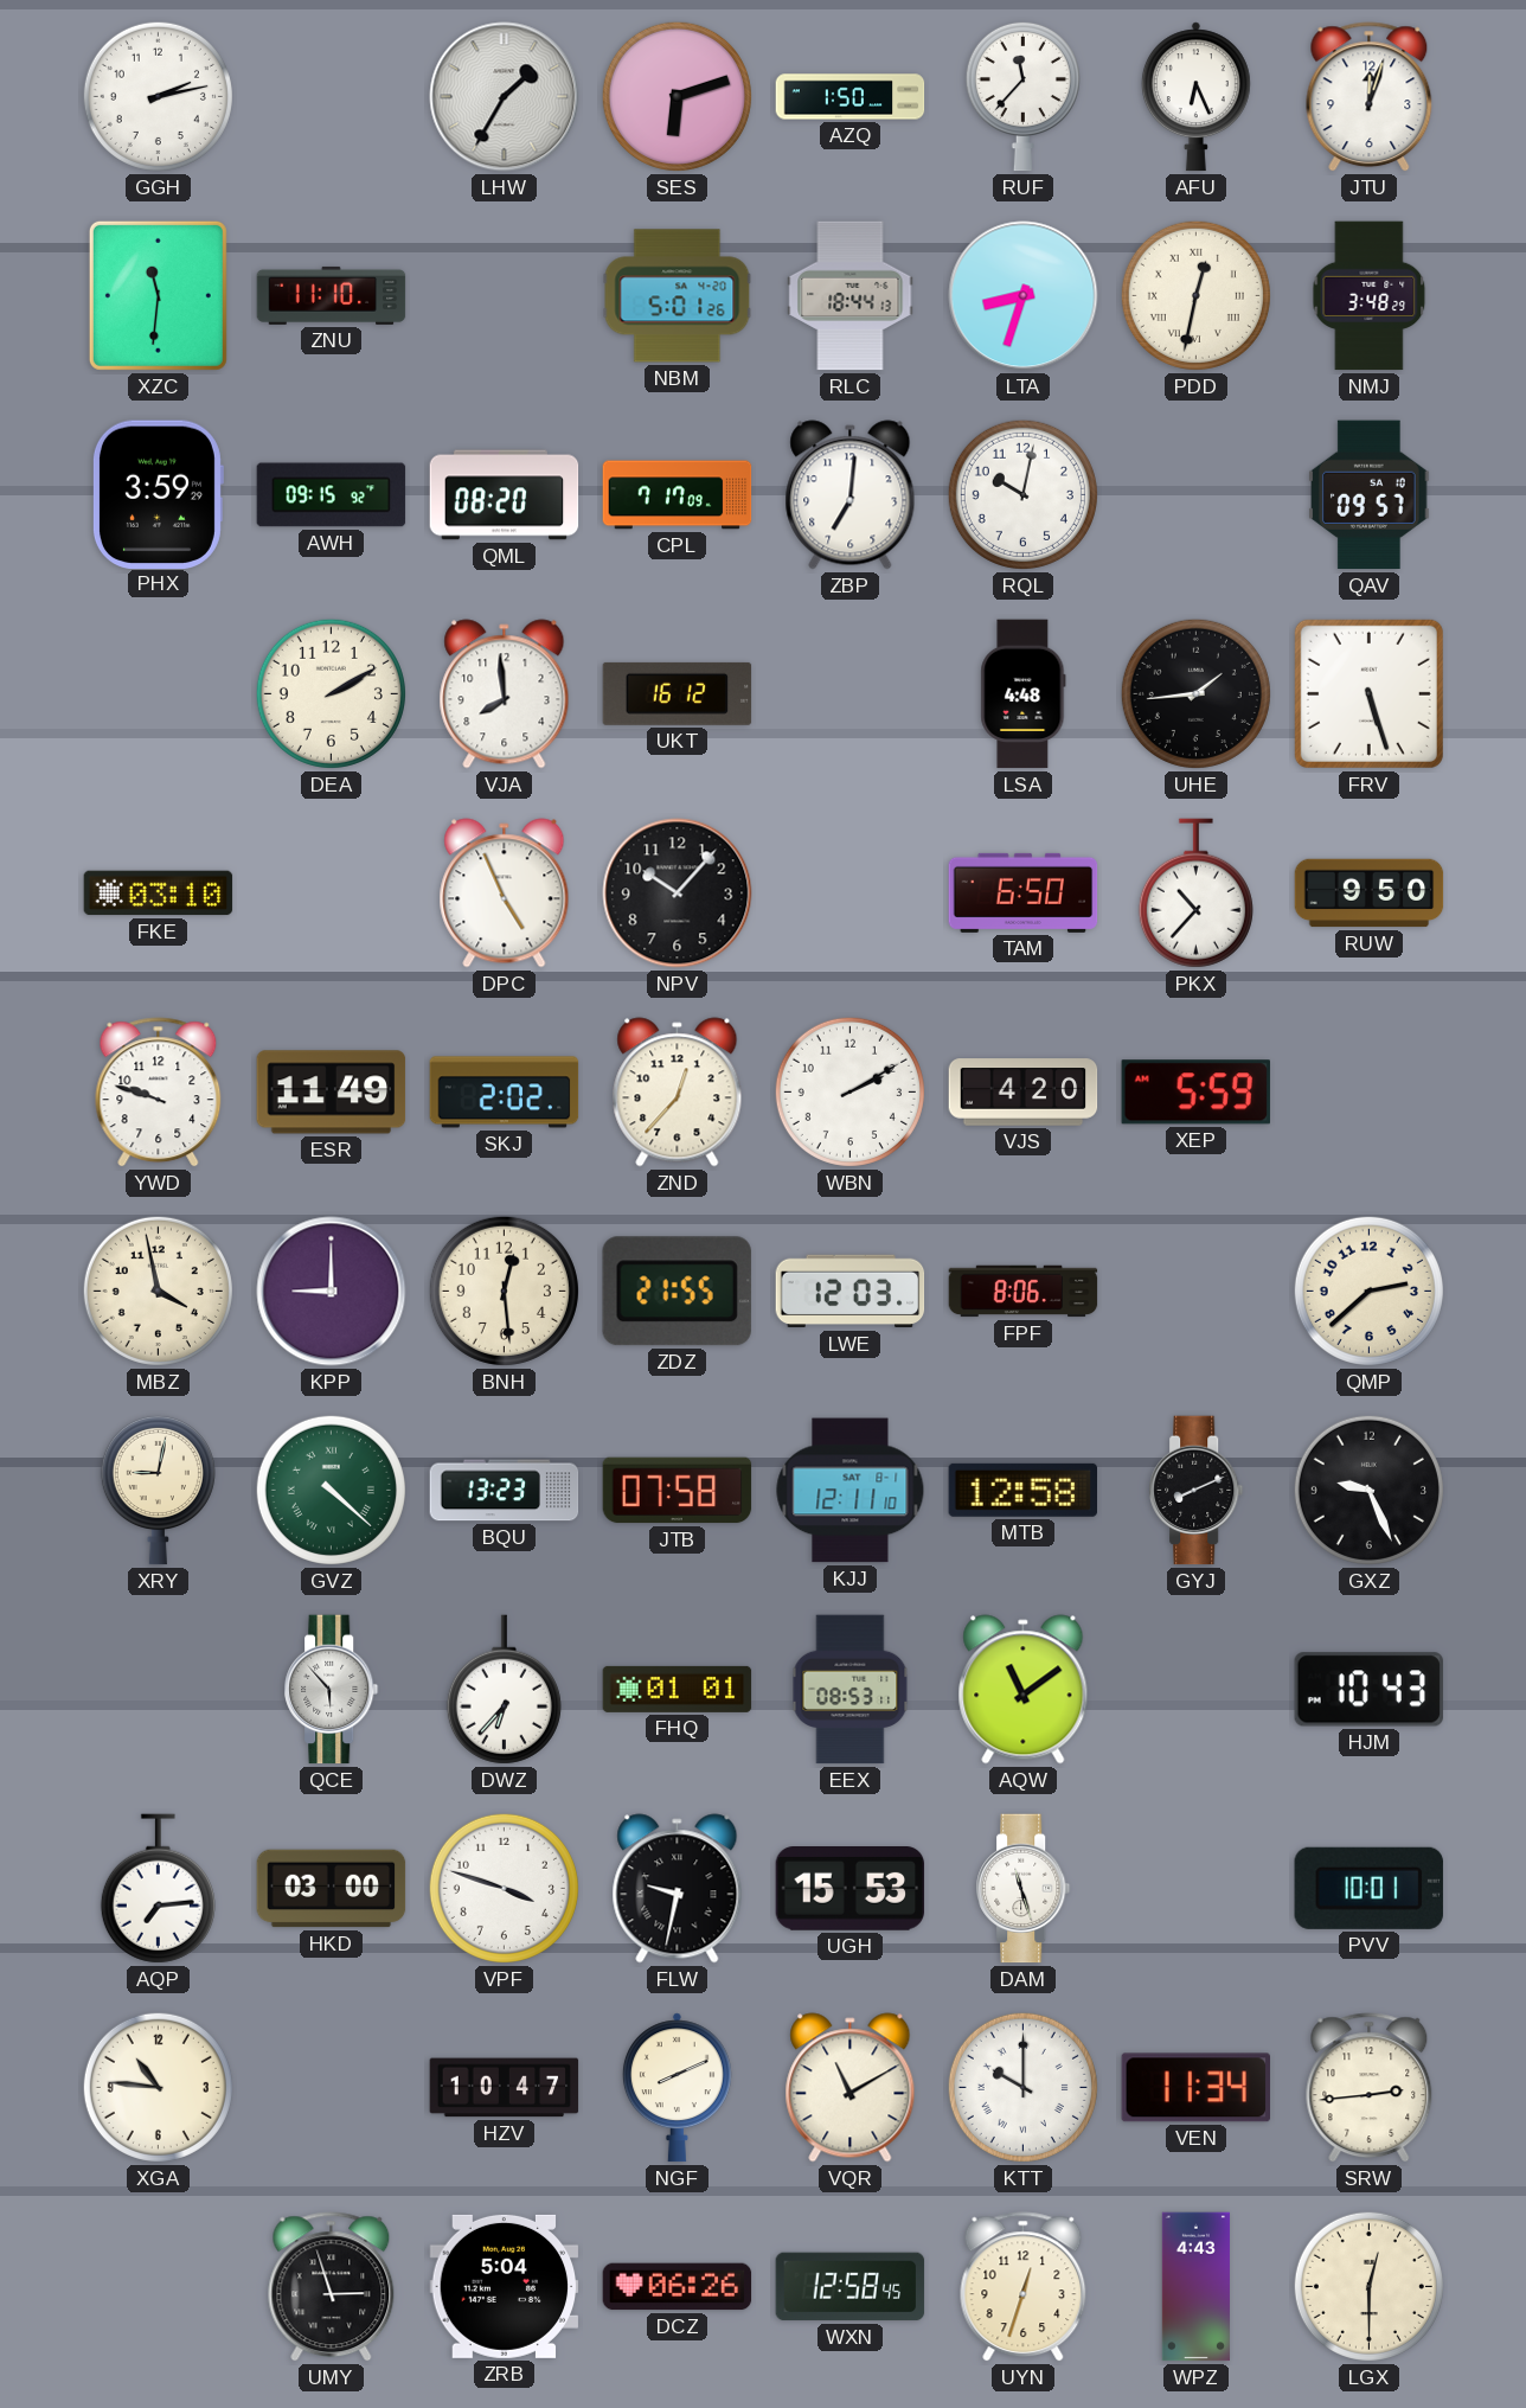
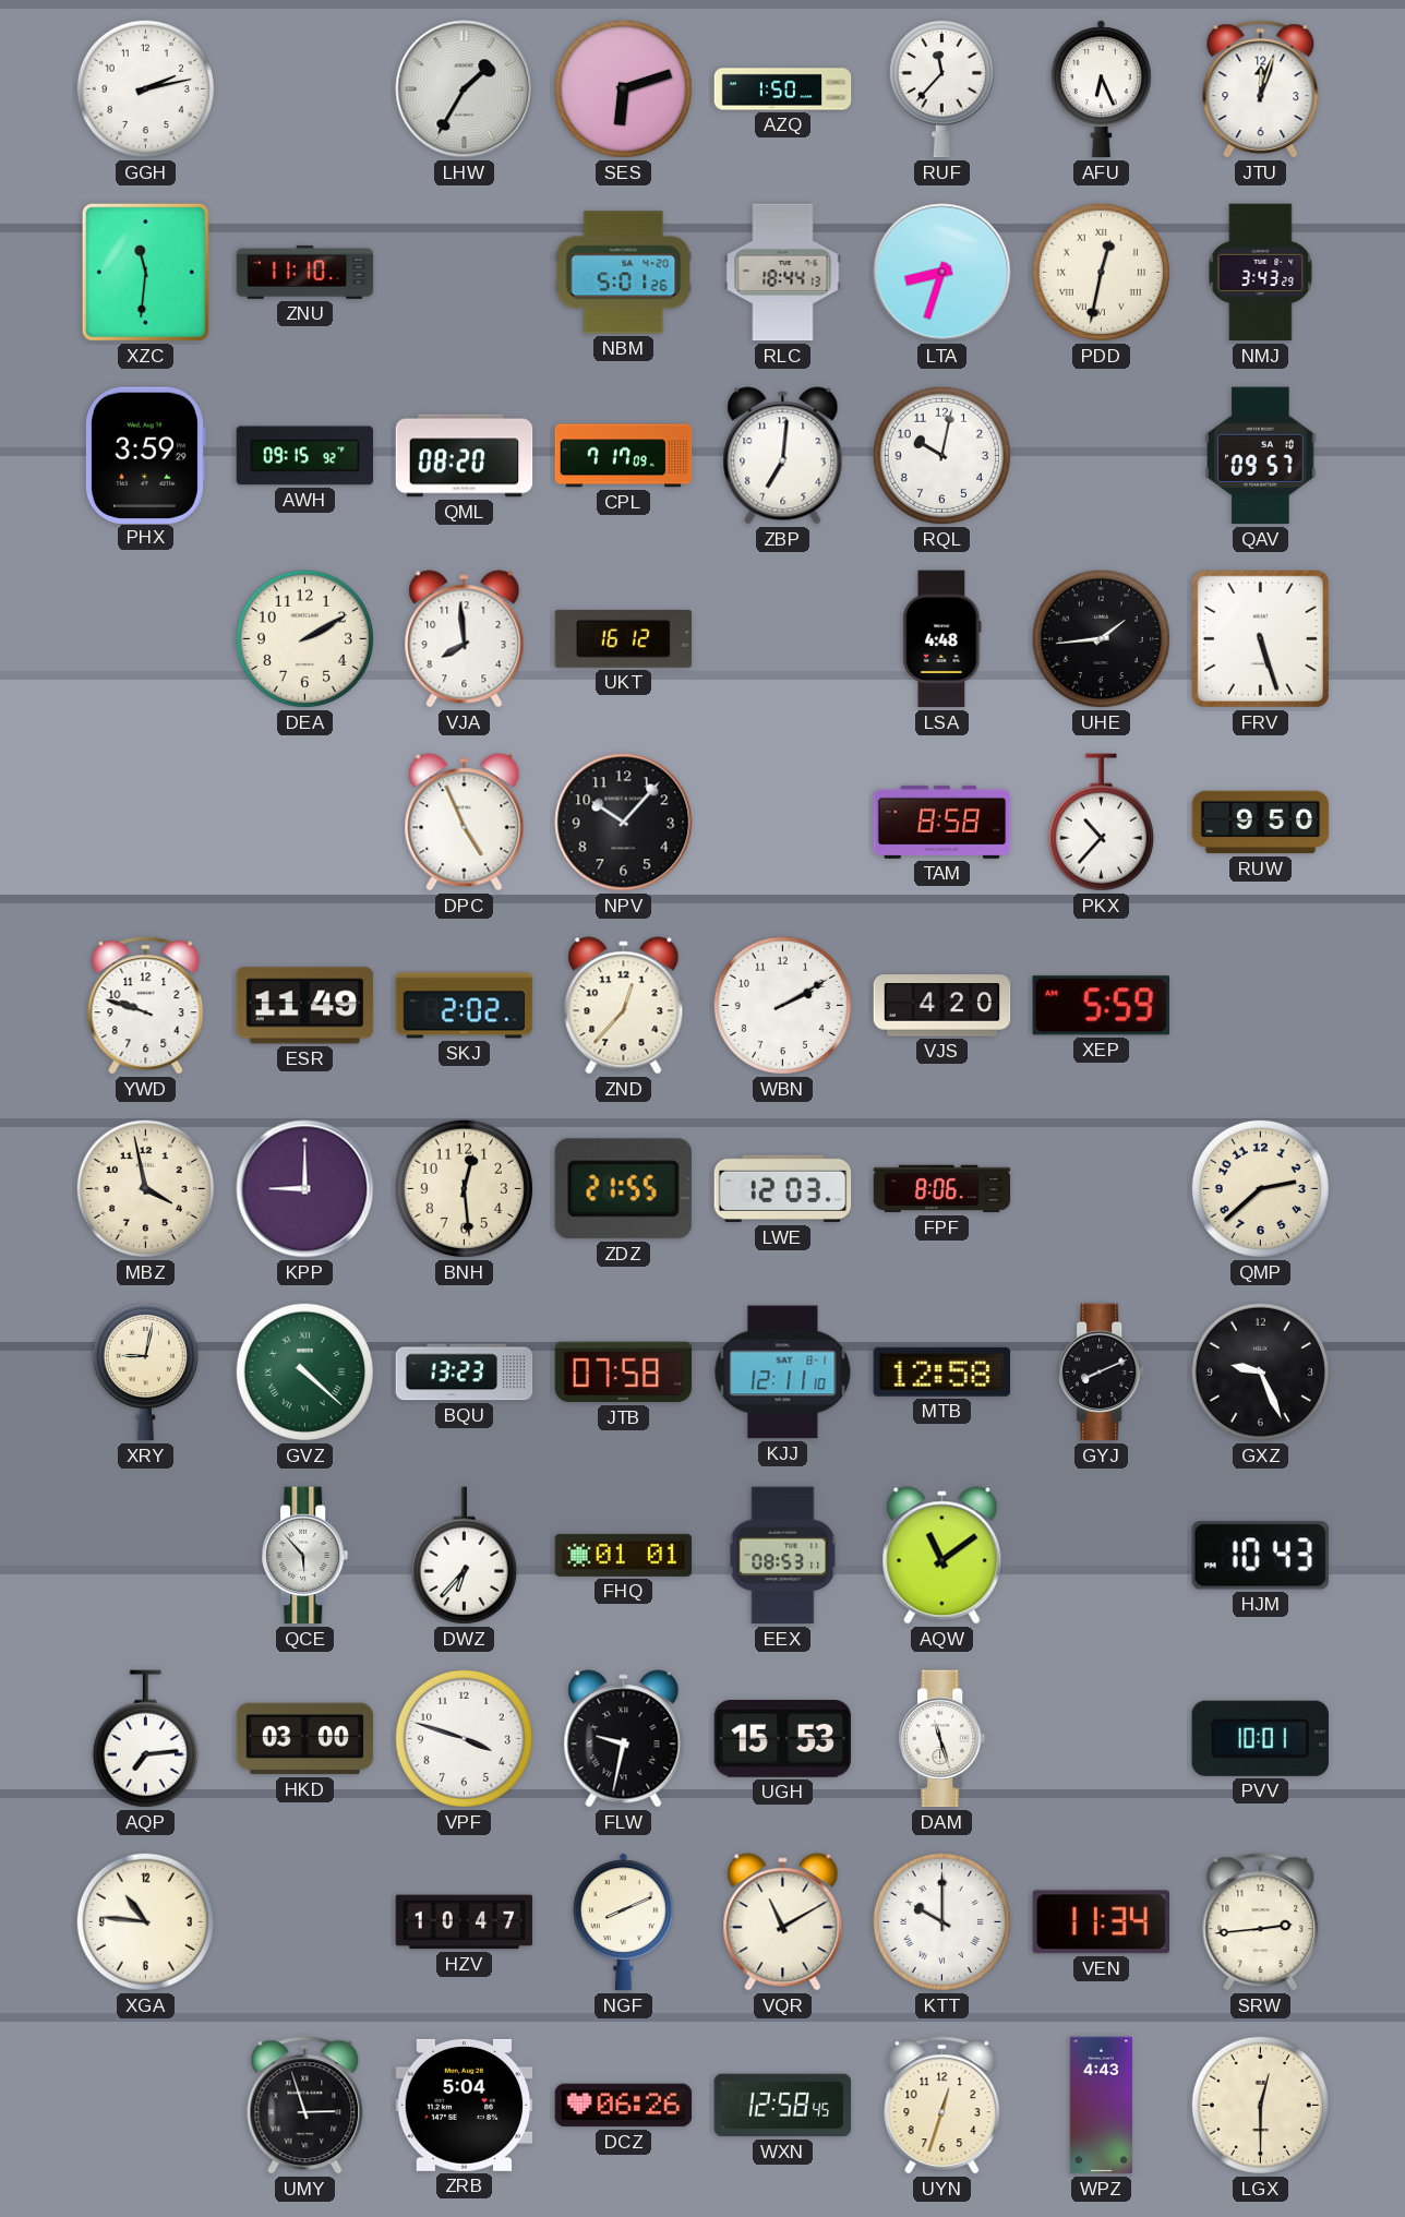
NMJ: 3:48 -> 3:43 (1261, 273)
FKE: 03:10 -> none (159, 894)
TAM: 6:50 -> 8:58 (942, 822)
